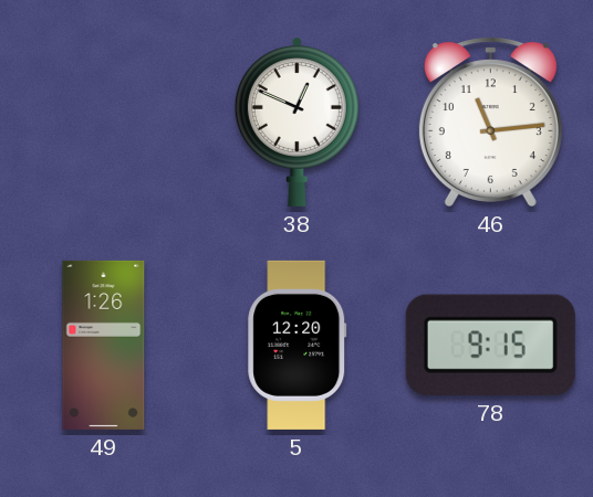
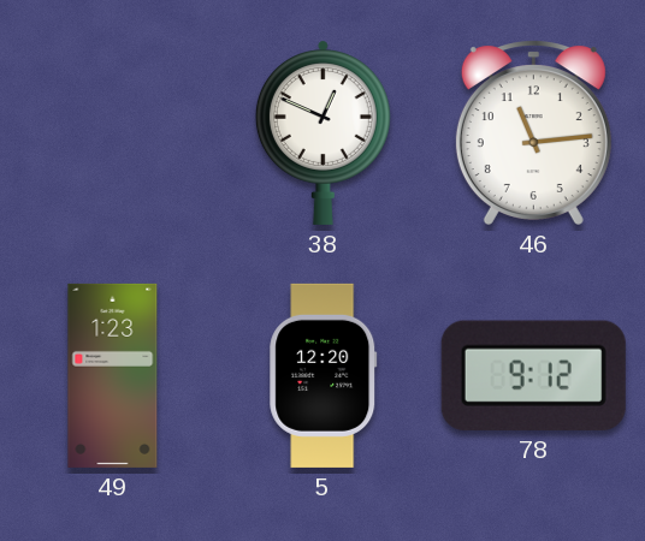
49: 1:26 -> 1:23 (113, 375)
78: 9:15 -> 9:12 (533, 375)
